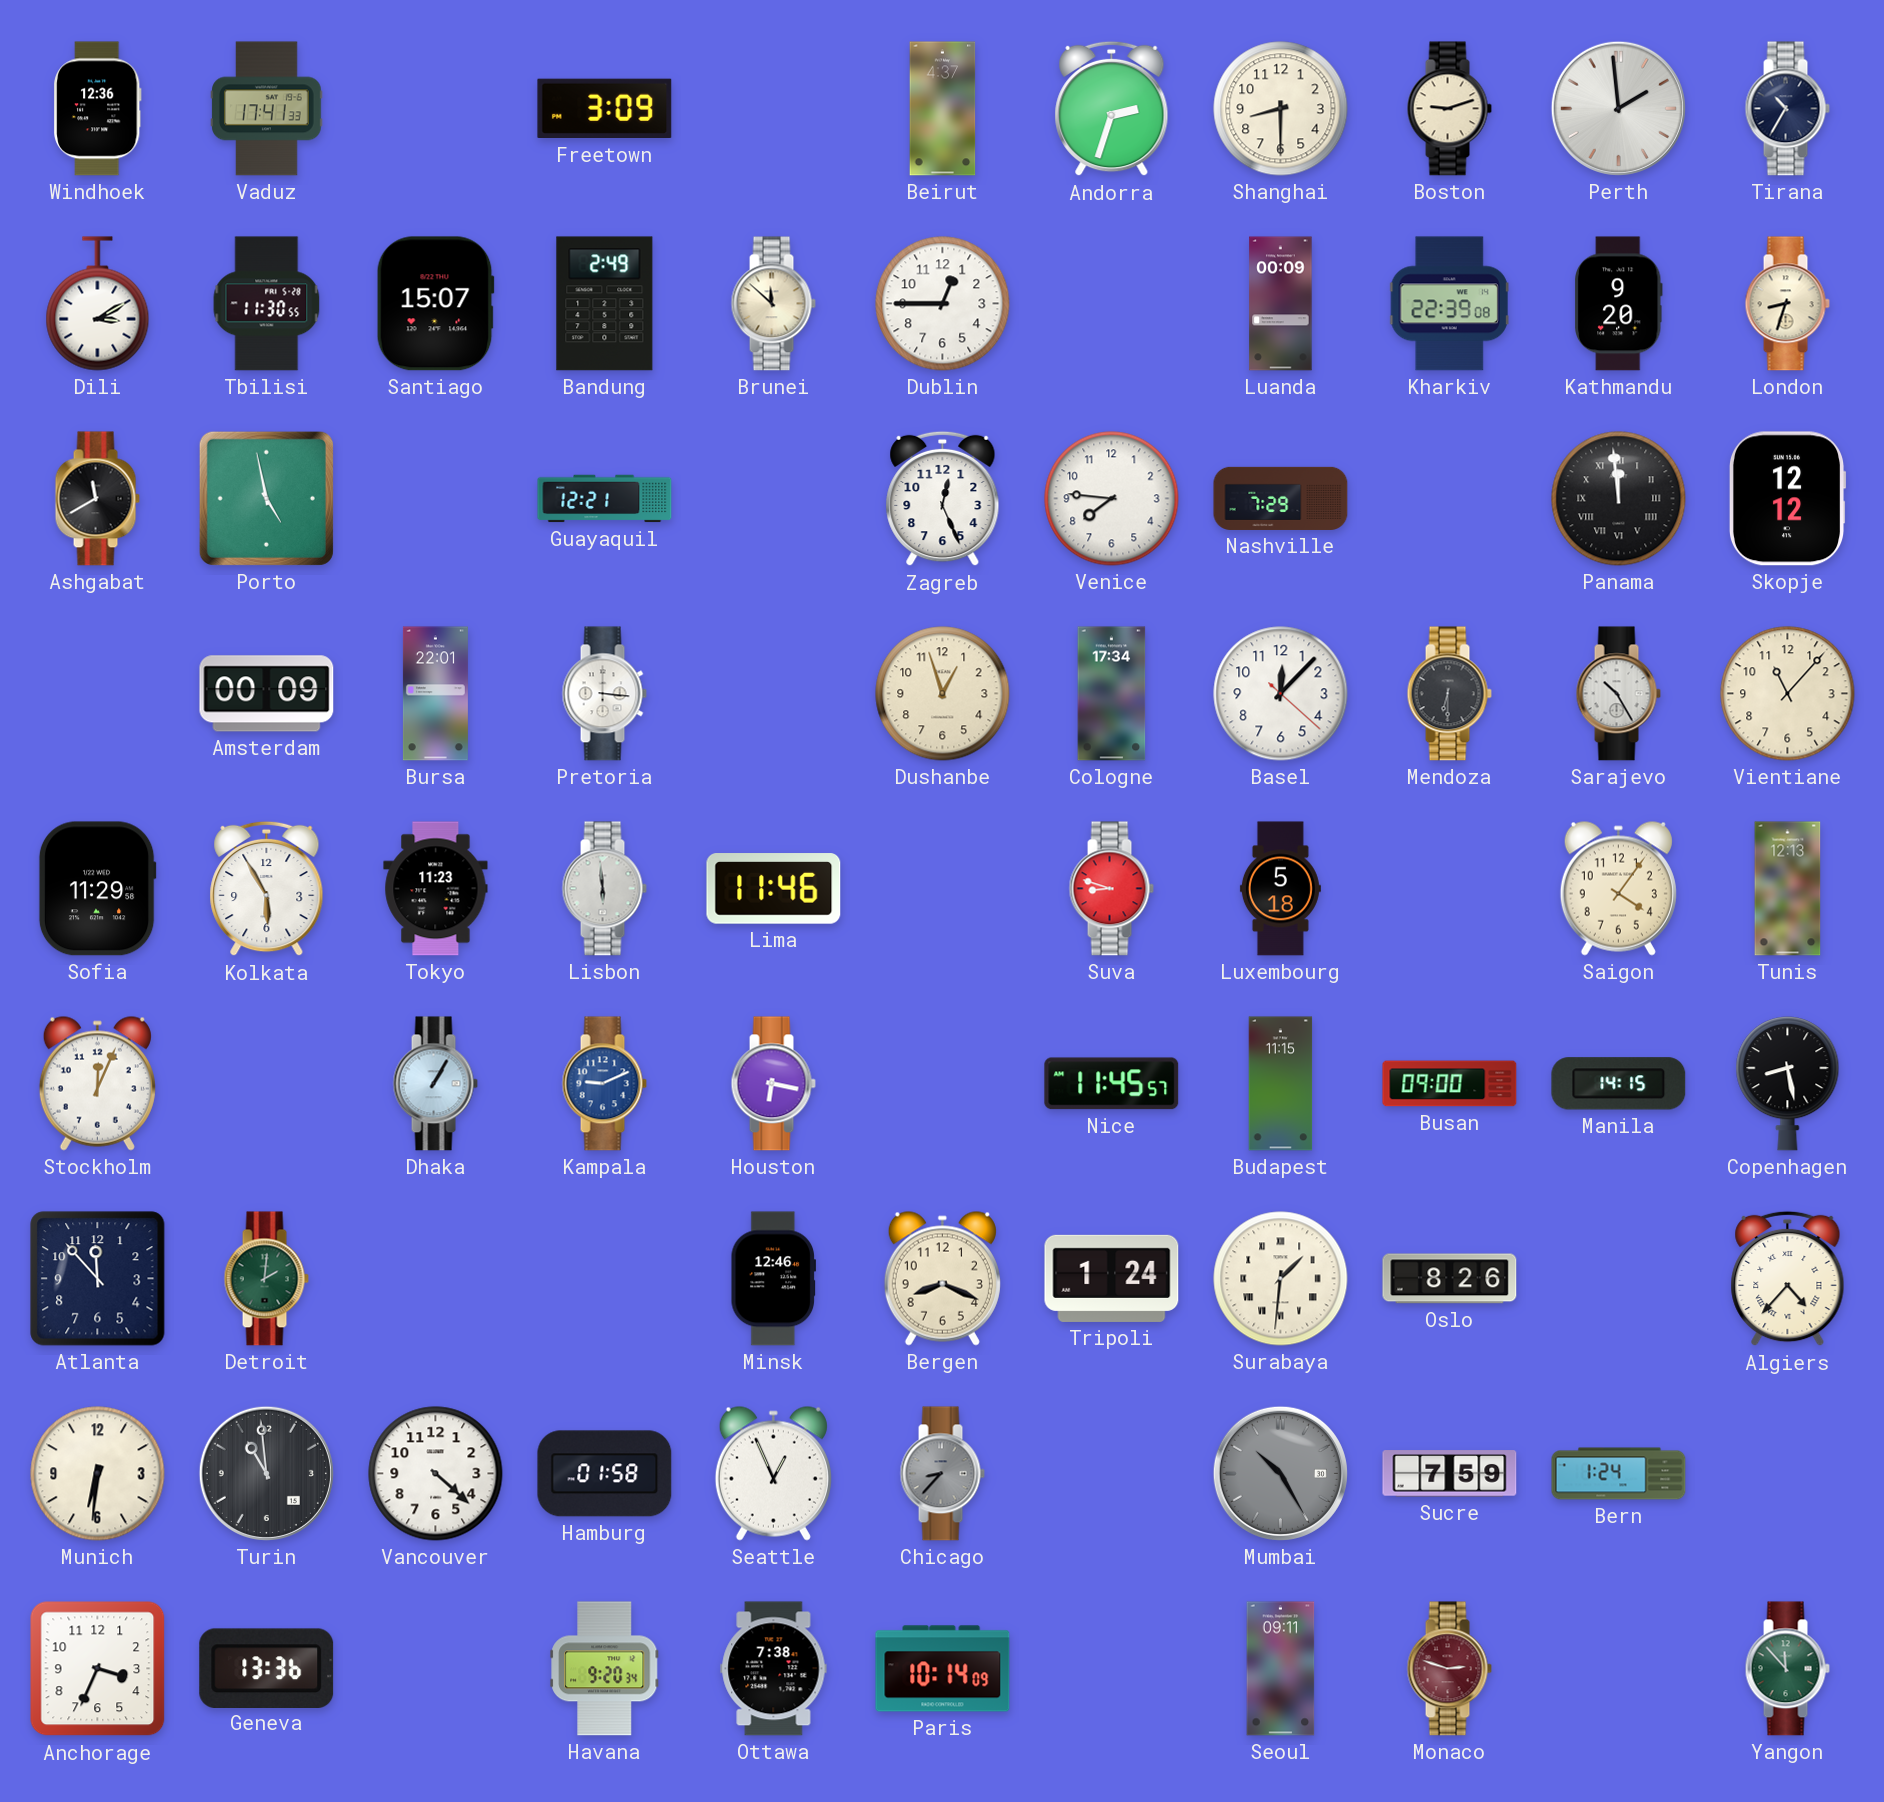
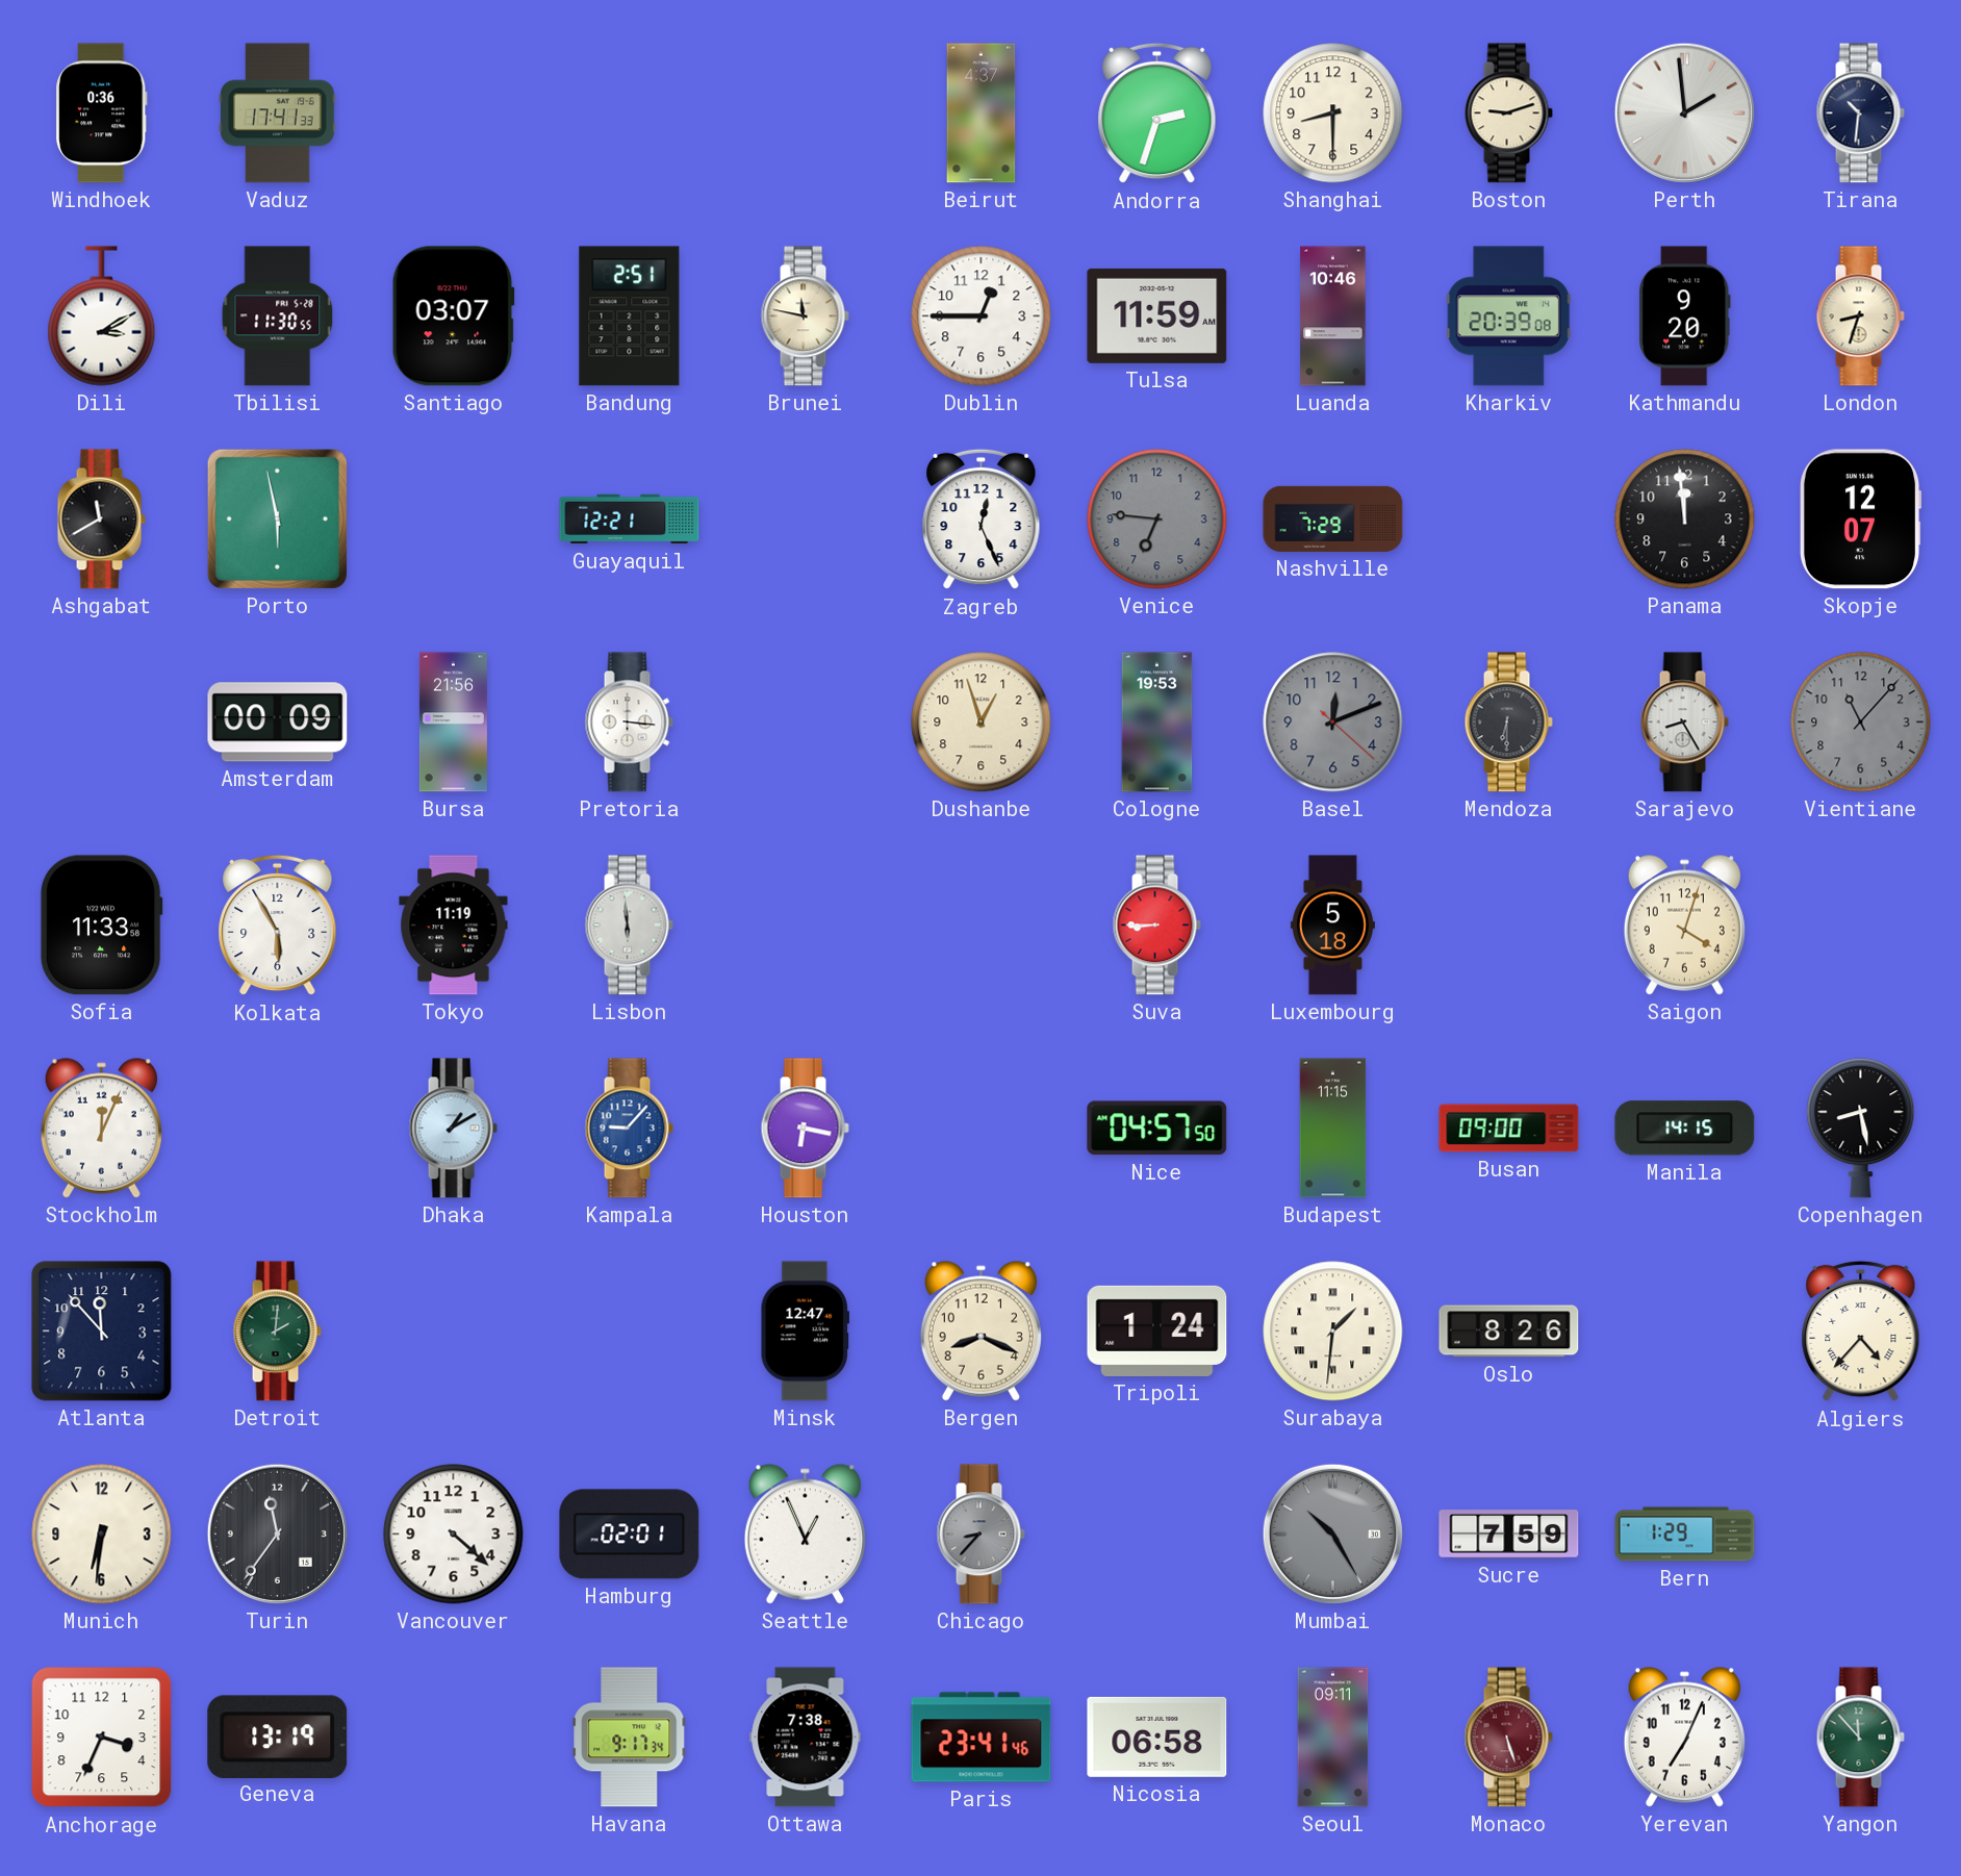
Windhoek: 12:36 -> 0:36 (102, 113)
Freetown: 3:09 -> none (605, 109)
Tirana: 10:35 -> 10:31 (1860, 113)
Santiago: 15:07 -> 03:07 (453, 316)
Bandung: 2:49 -> 2:51 (630, 316)
Brunei: 11:52 -> 11:47 (805, 316)
Tulsa: none -> 11:59 (1157, 315)
Luanda: 00:09 -> 10:46 (1333, 316)
Kharkiv: 22:39 -> 20:39 (1508, 316)
Porto: 4:58 -> 5:58 (277, 518)
Venice: 7:46 -> 6:46 (1157, 519)
Venice dial: white -> grey (1157, 519)
Panama numerals: Roman -> Arabic (1685, 519)
Skopje: 12:12 -> 12:07 (1860, 519)
Bursa: 22:01 -> 21:56 (453, 722)
Cologne: 17:34 -> 19:53 (1157, 722)
Basel: 12:07 -> 12:11 (1333, 722)
Basel dial: white -> grey (1333, 722)
Sarajevo: 10:25 -> 8:25 (1684, 722)
Vientiane dial: cream -> grey (1861, 722)
Sofia: 11:29 -> 11:33 (101, 926)
Tokyo: 11:23 -> 11:19 (454, 926)
Lima: 11:46 -> none (774, 889)
Suva: 8:48 -> 8:45 (1156, 926)
Saigon: 4:06 -> 4:03 (1684, 924)
Tunis: 12:13 -> none (1788, 889)
Dhaka: 1:05 -> 1:10 (453, 1129)
Kampala: 9:11 -> 9:07 (629, 1129)
Nice: 11:45 -> 04:57 (1157, 1129)
Minsk: 12:46 -> 12:47 (805, 1332)
Turin: 10:59 -> 11:36 (277, 1533)
Hamburg: 01:58 -> 02:01 (630, 1535)
Bern: 1:24 -> 1:29 (1685, 1535)
Geneva: 13:36 -> 13:19 (278, 1736)
Havana: 9:20 -> 9:17 (630, 1738)
Paris: 10:14 -> 23:41 (982, 1738)
Nicosia: none -> 06:58 (1157, 1736)
Monaco: 2:48 -> 5:27 (1508, 1738)
Yerevan: none -> 7:04 (1684, 1736)
